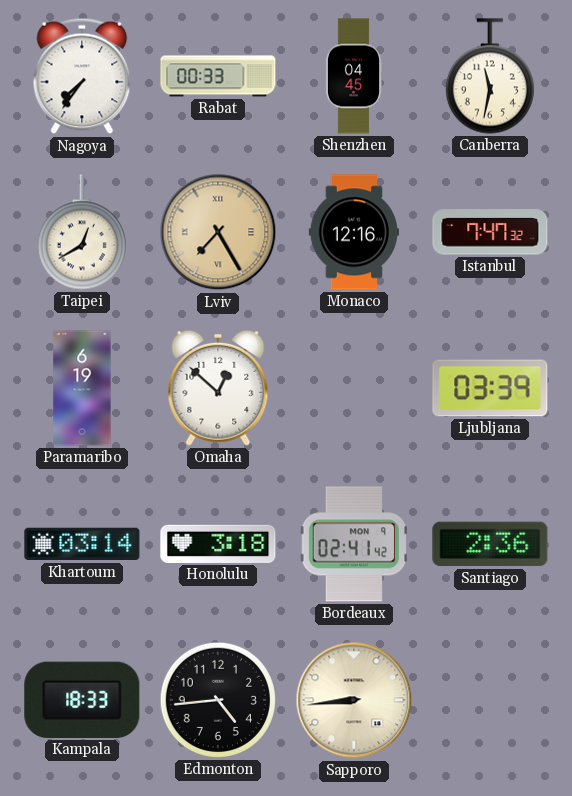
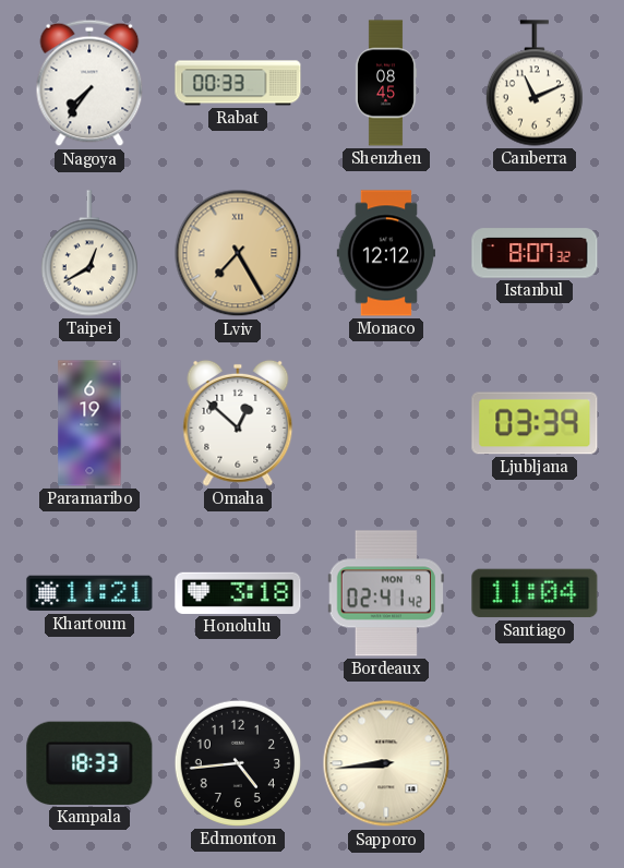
Shenzhen: 04:45 -> 08:45 (386, 83)
Canberra: 11:32 -> 11:11 (535, 83)
Monaco: 12:16 -> 12:12 (385, 253)
Istanbul: 7:47 -> 8:07 (535, 253)
Khartoum: 03:14 -> 11:21 (89, 593)
Santiago: 2:36 -> 11:04 (535, 593)
